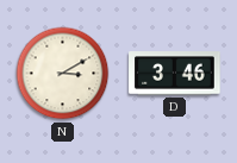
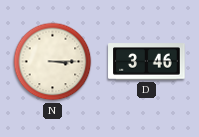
N: 3:10 -> 3:15 (53, 62)
